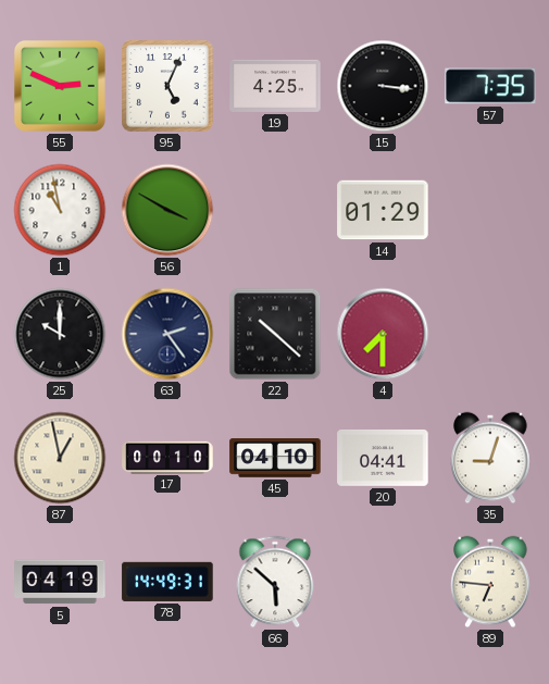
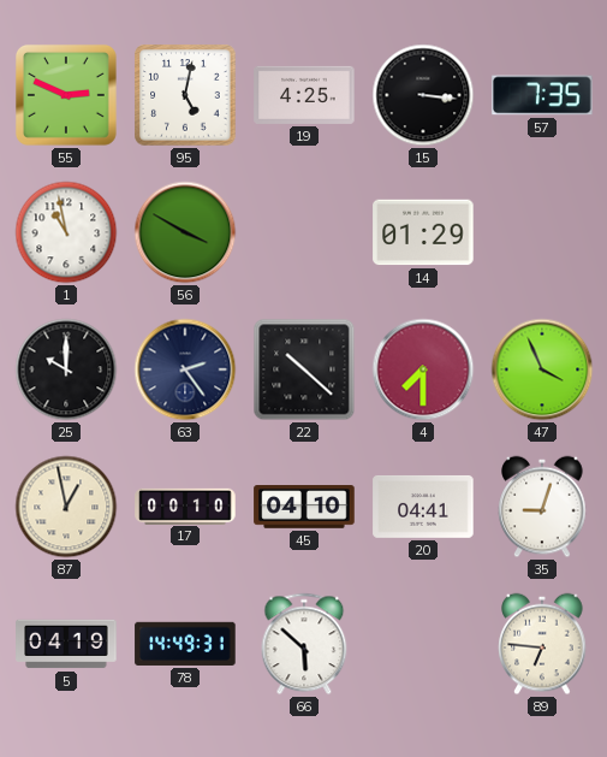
95: 5:04 -> 5:02 (185, 95)
47: none -> 3:56 (542, 369)
